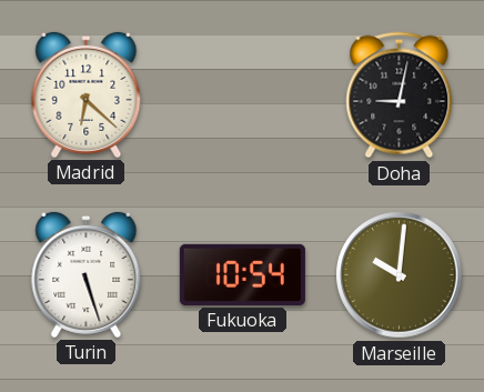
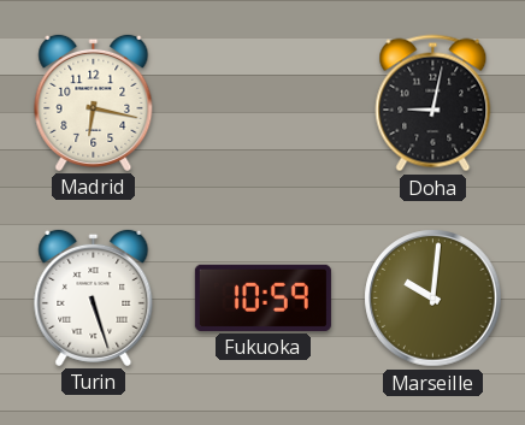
Madrid: 6:22 -> 6:17 (94, 102)
Fukuoka: 10:54 -> 10:59 (262, 297)
